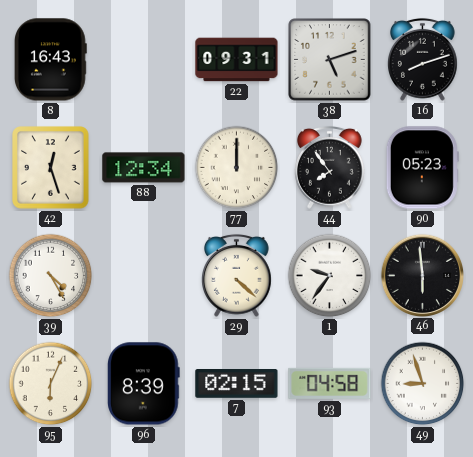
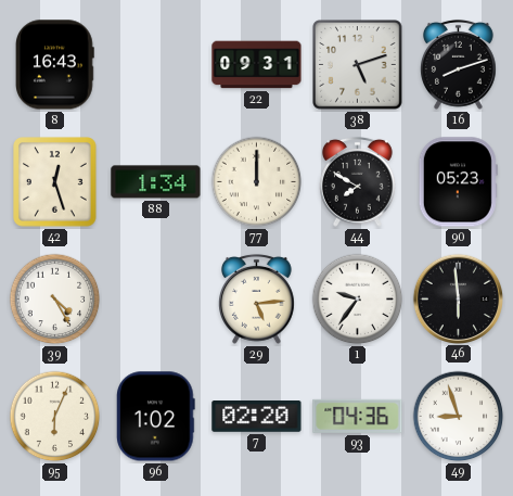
88: 12:34 -> 1:34 (156, 182)
44: 7:54 -> 7:50 (358, 181)
29: 4:22 -> 5:14 (257, 298)
96: 8:39 -> 1:02 (156, 417)
7: 02:15 -> 02:20 (257, 417)
93: 04:58 -> 04:36 (358, 416)
